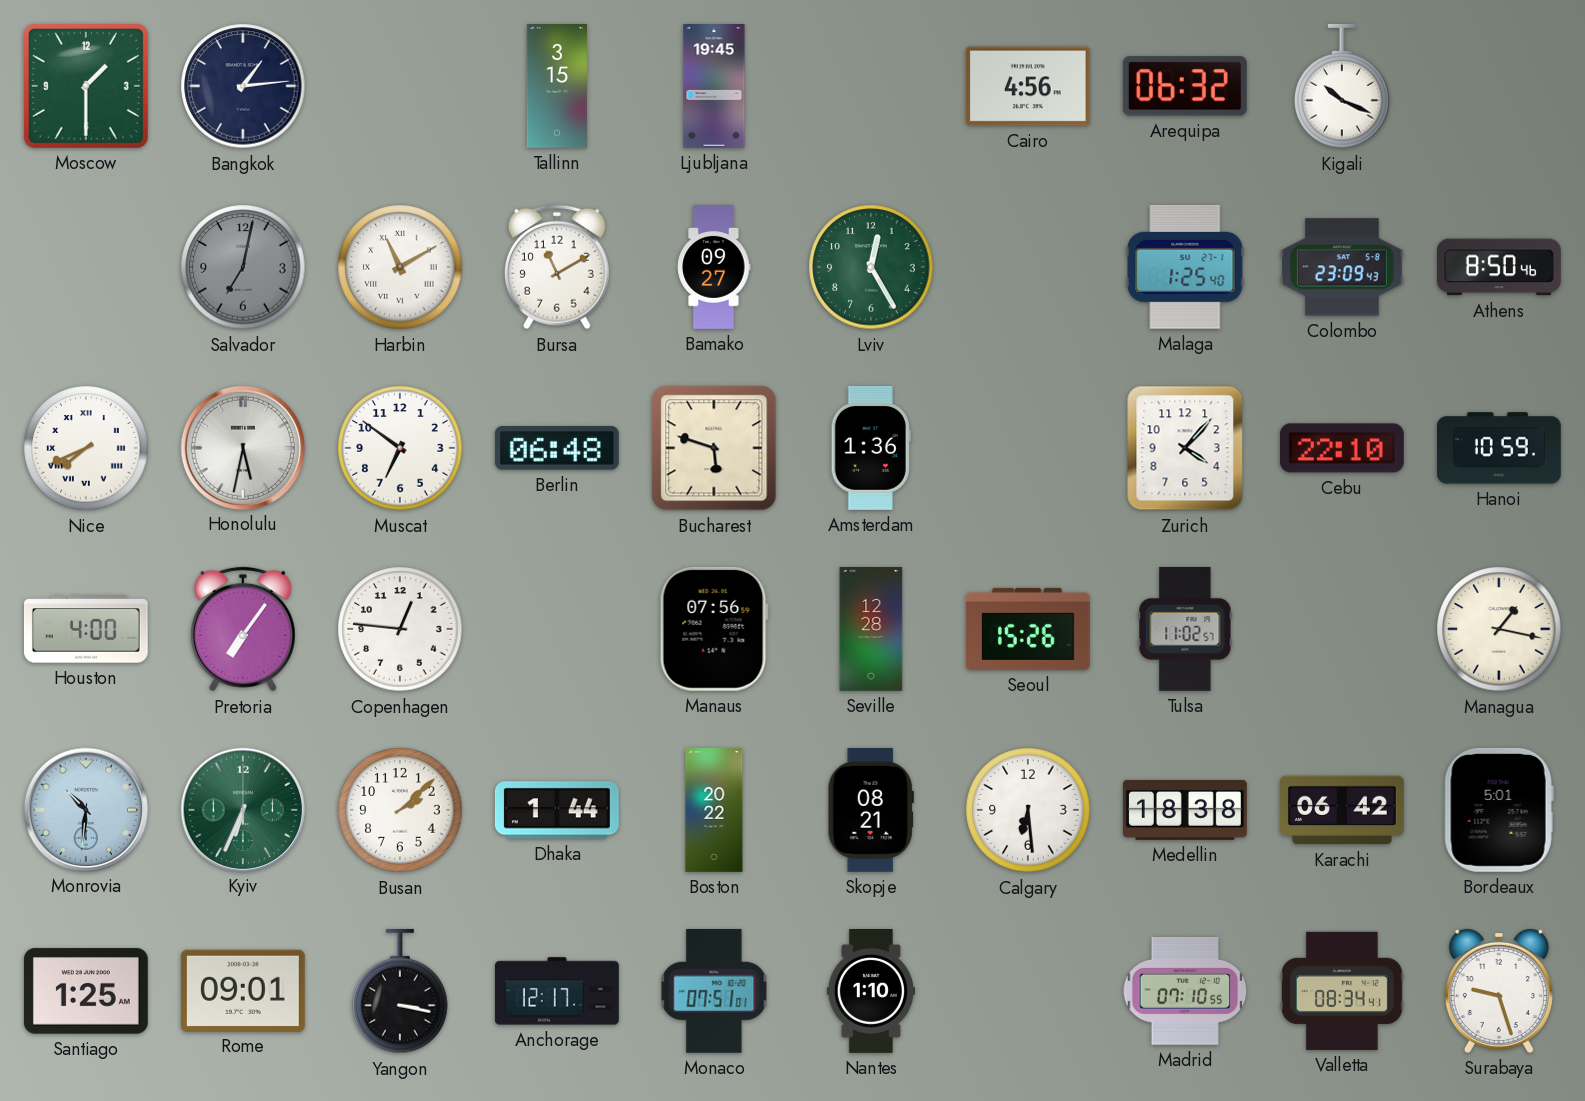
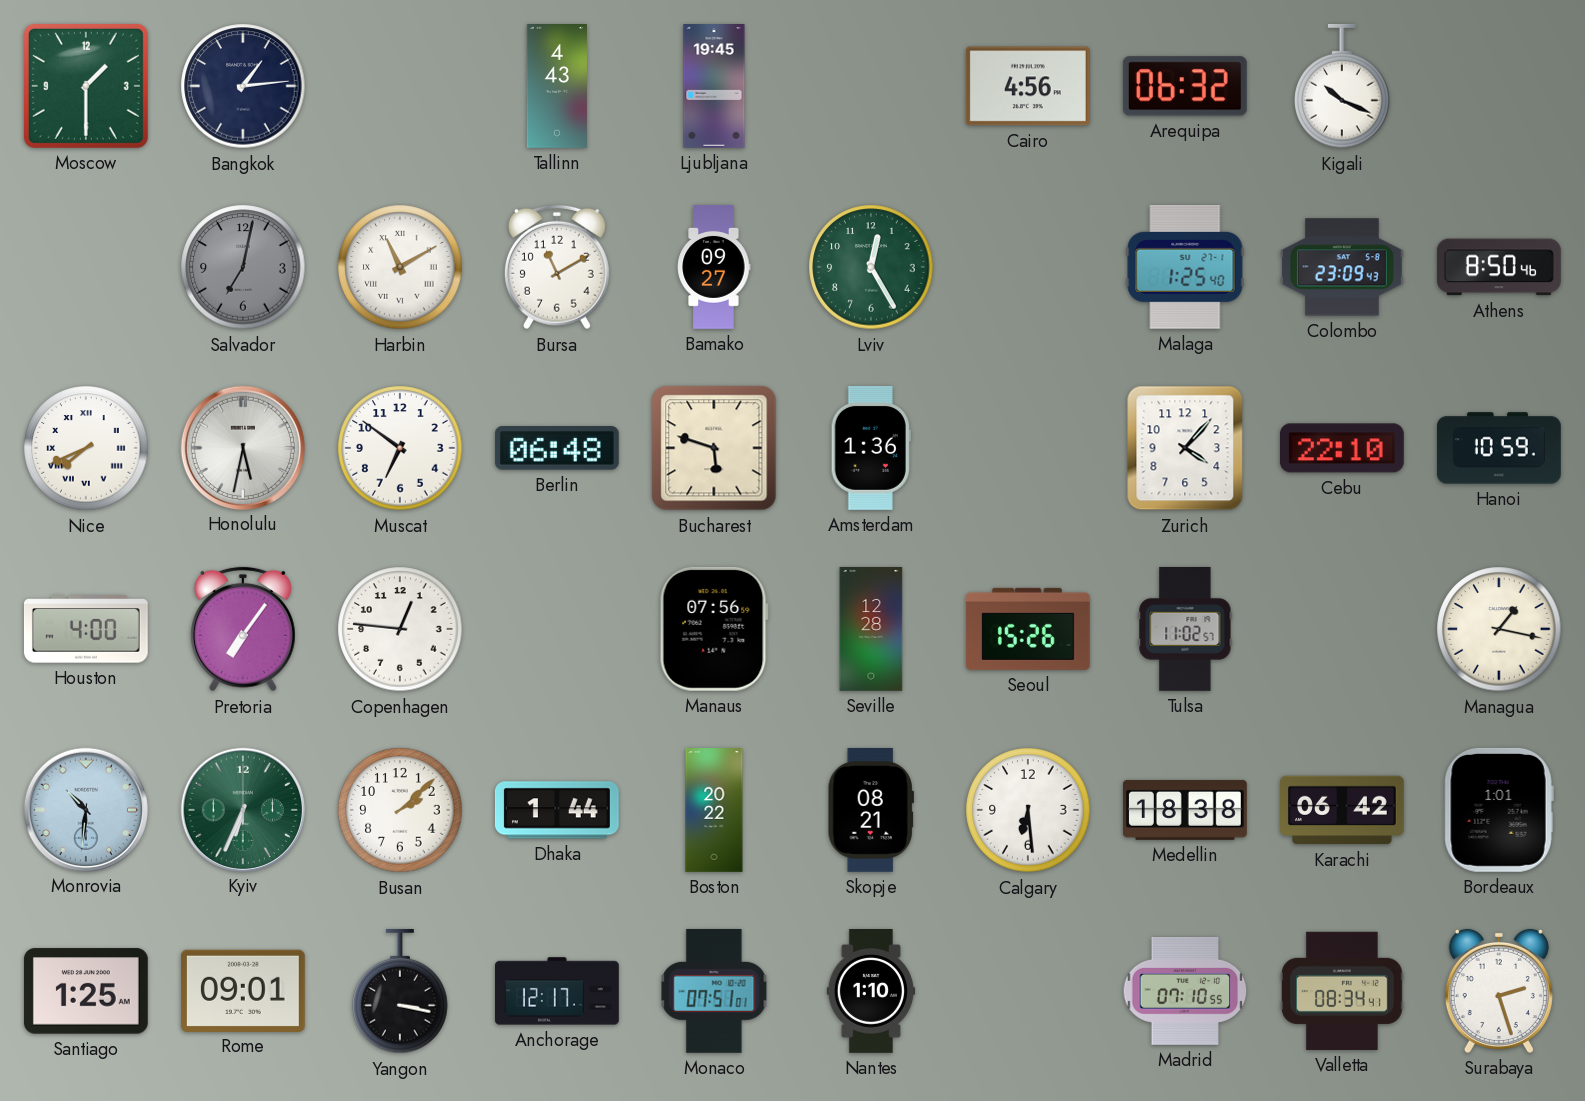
Tallinn: 3:15 -> 4:43 (557, 87)
Bordeaux: 5:01 -> 1:01 (1499, 810)
Surabaya: 9:27 -> 2:27 (1499, 991)
